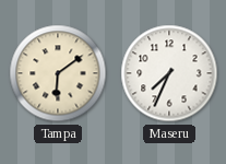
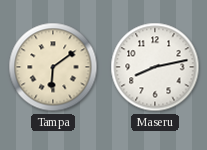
Maseru: 7:34 -> 8:13 (155, 67)
